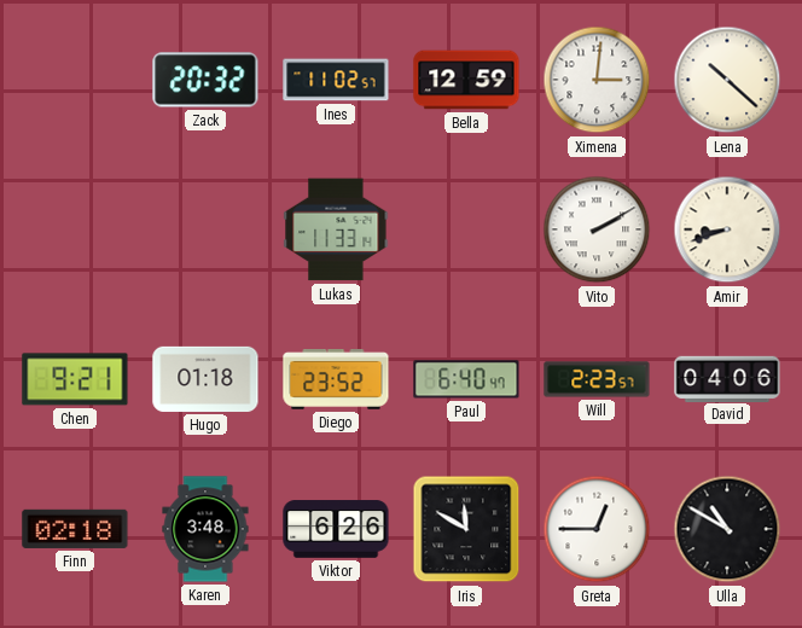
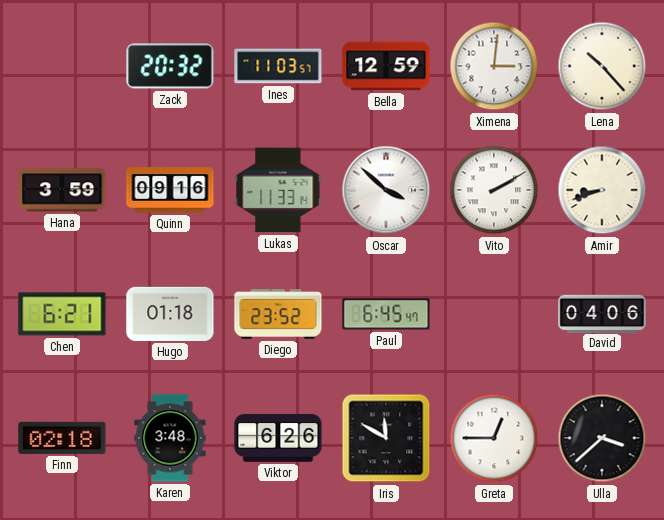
Ines: 11:02 -> 11:03 (278, 66)
Lena: 10:22 -> 10:23 (602, 66)
Hana: none -> 3:59 (62, 190)
Quinn: none -> 09:16 (170, 190)
Oscar: none -> 3:52 (386, 190)
Chen: 9:21 -> 6:21 (62, 314)
Paul: 6:40 -> 6:45 (386, 314)
Will: 2:23 -> none (597, 379)
Ulla: 10:50 -> 3:38 (602, 438)
